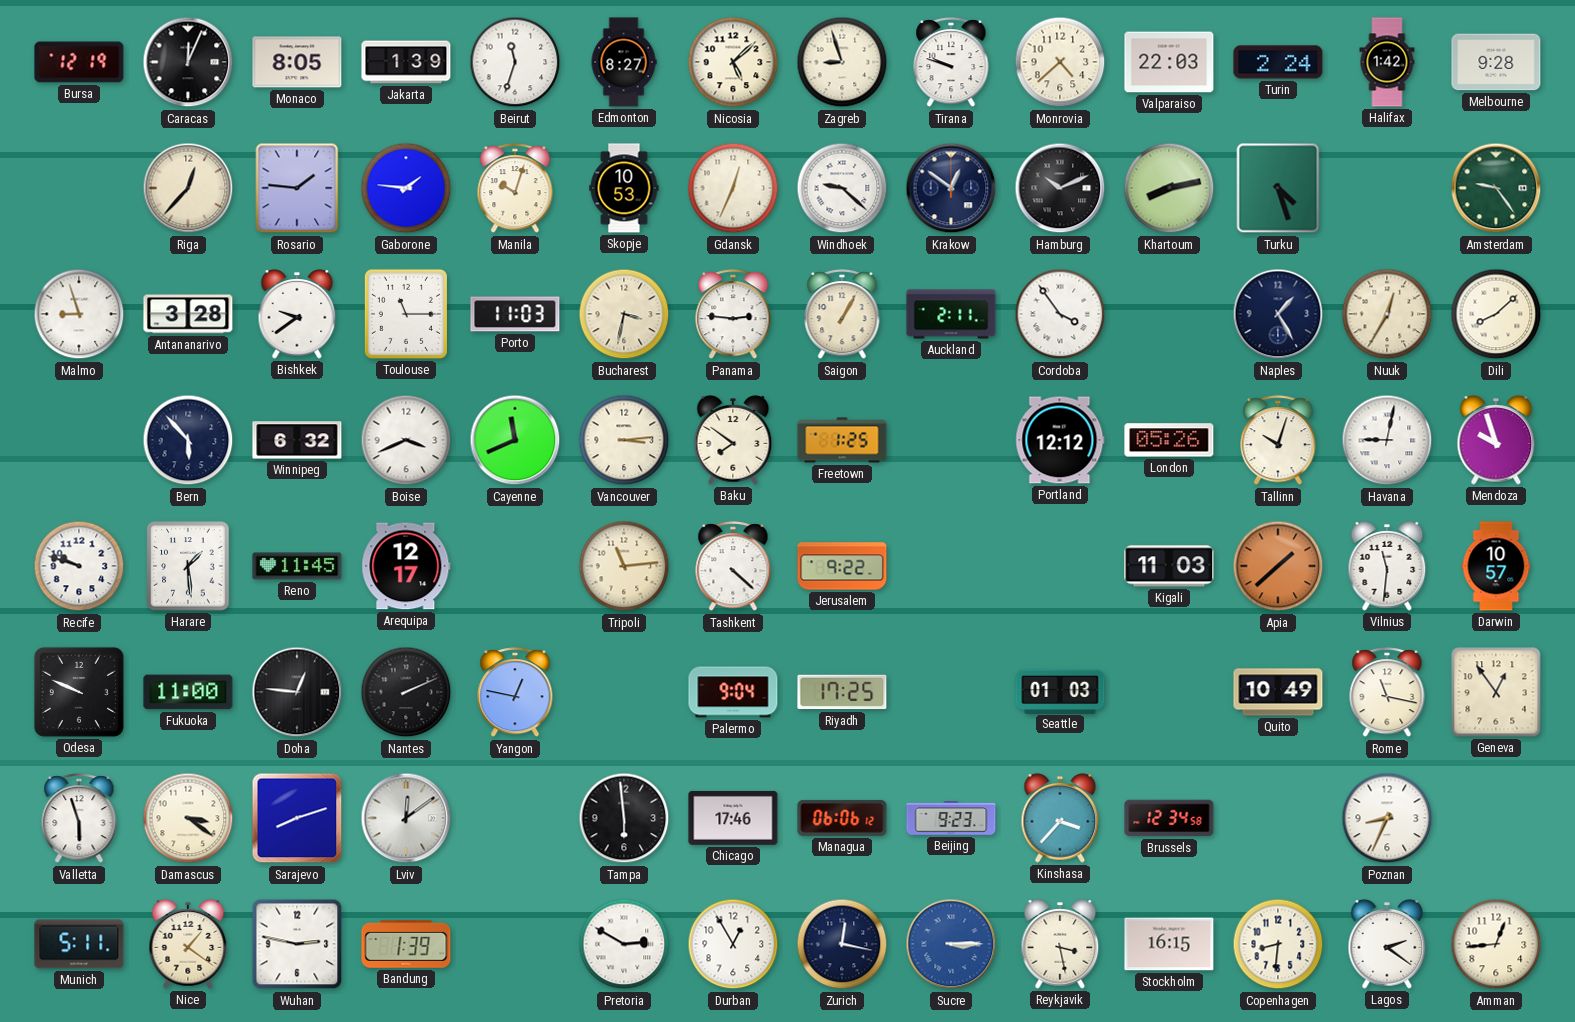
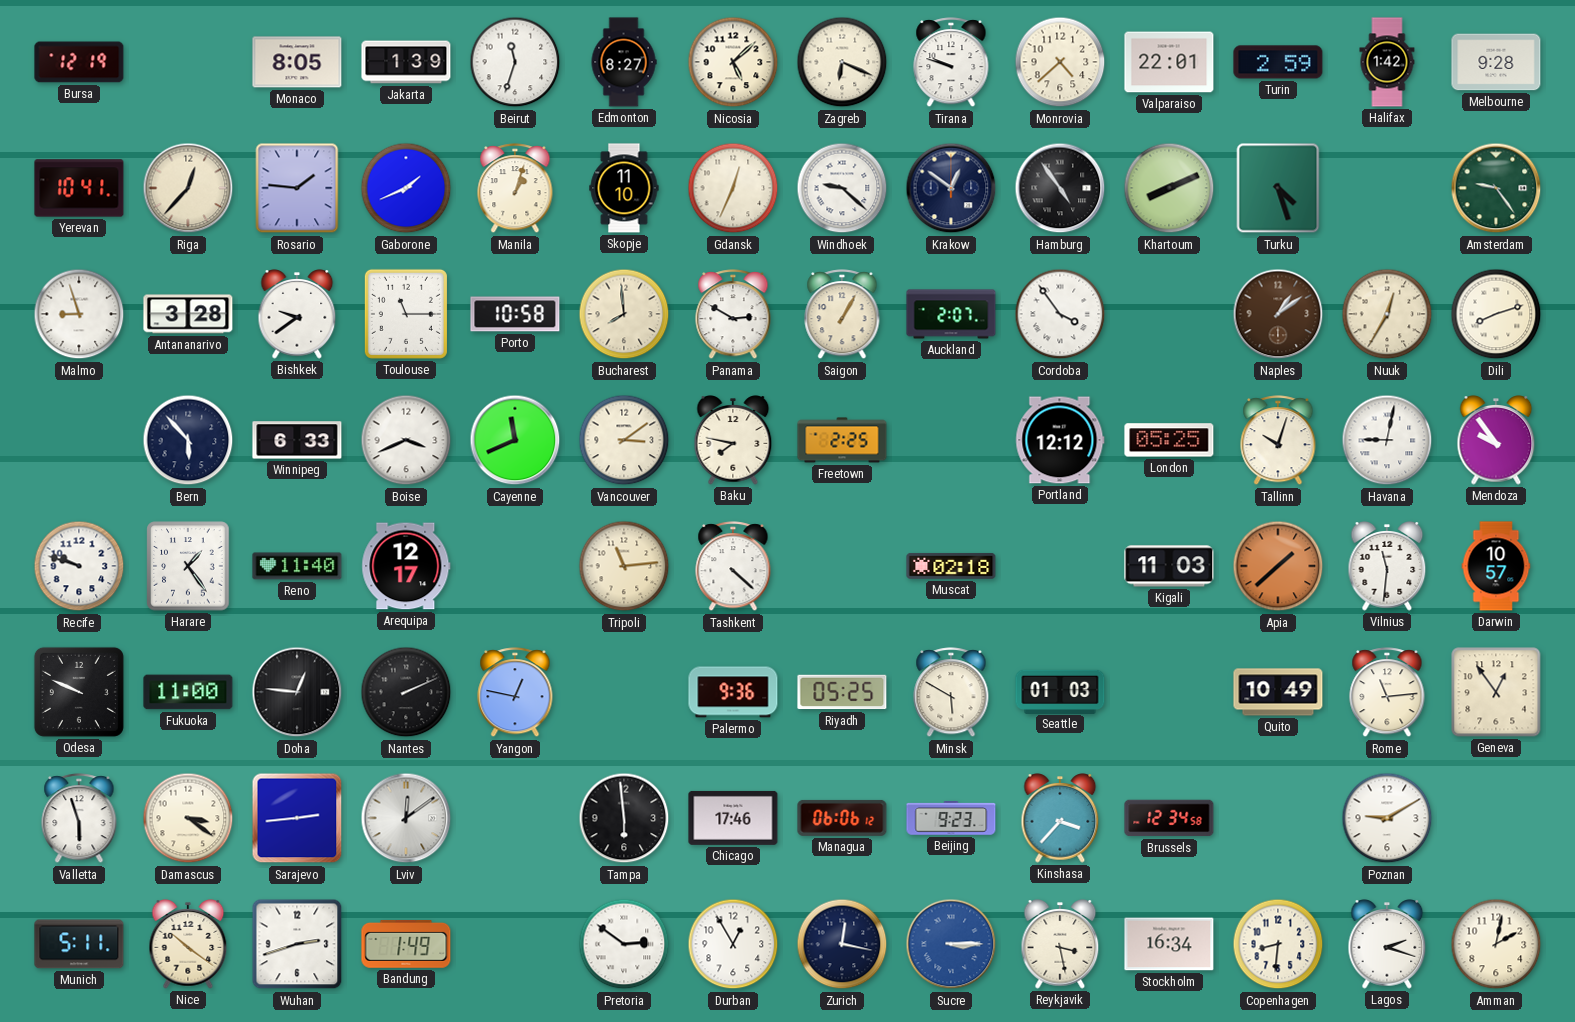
Caracas: 12:04 -> none (188, 62)
Zagreb: 8:57 -> 6:19 (842, 62)
Valparaiso: 22:03 -> 22:01 (1169, 62)
Turin: 2:24 -> 2:59 (1278, 62)
Yerevan: none -> 10:41 (79, 188)
Gaborone: 1:46 -> 1:41 (406, 188)
Manila: 10:03 -> 1:03 (515, 189)
Skopje: 10:53 -> 11:10 (624, 188)
Hamburg: 10:11 -> 4:54 (1060, 188)
Khartoum: 8:13 -> 8:11 (1169, 188)
Porto: 11:03 -> 10:58 (515, 314)
Bucharest: 3:32 -> 7:59 (624, 314)
Panama: 2:46 -> 2:50 (733, 315)
Auckland: 2:11 -> 2:07 (951, 314)
Naples: 1:25 -> 1:09 (1278, 314)
Naples dial: navy -> brown (1278, 314)
Dili: 8:08 -> 8:12 (1496, 314)
Winnipeg: 6:32 -> 6:33 (297, 440)
Vancouver: 3:14 -> 3:09 (624, 440)
Baku: 7:51 -> 7:47 (733, 440)
Freetown: 1:25 -> 2:25 (842, 440)
London: 05:26 -> 05:25 (1169, 440)
Mendoza: 9:57 -> 9:54 (1496, 440)
Harare: 1:29 -> 1:24 (188, 566)
Reno: 11:45 -> 11:40 (297, 566)
Jerusalem: 9:22 -> none (842, 566)
Muscat: none -> 02:18 (951, 566)
Palermo: 9:04 -> 9:36 (733, 692)
Riyadh: 17:25 -> 05:25 (842, 692)
Minsk: none -> 5:50 (951, 693)
Rome: 11:17 -> 11:14 (1387, 693)
Sarajevo: 8:12 -> 2:44 (297, 818)
Poznan: 8:34 -> 9:10 (1387, 818)
Nice: 1:21 -> 10:21 (188, 944)
Wuhan: 2:47 -> 2:42 (297, 944)
Bandung: 1:39 -> 1:49 (406, 944)
Pretoria: 2:50 -> 2:51 (624, 944)
Stockholm: 16:15 -> 16:34 (1169, 944)
Lagos: 2:21 -> 2:18 (1387, 944)
Amman: 12:44 -> 2:02 (1496, 944)
